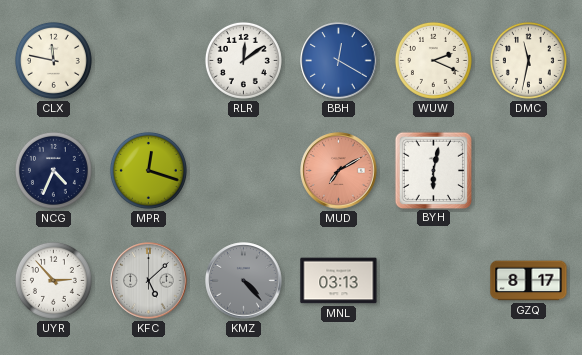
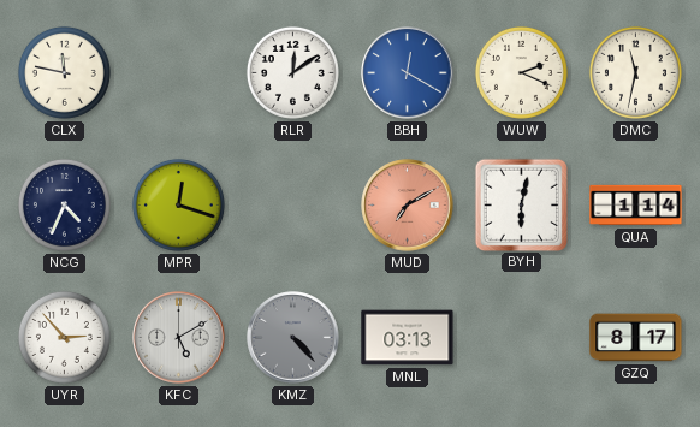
QUA: none -> 1:14 (636, 206)
KFC: 5:08 -> 5:10 (179, 338)
